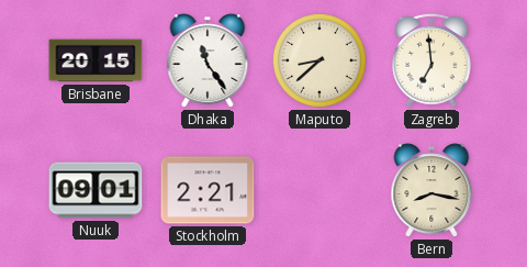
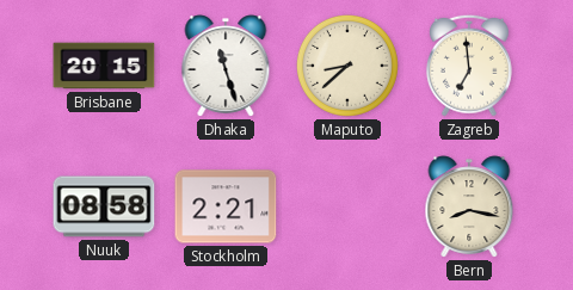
Dhaka: 11:24 -> 11:27 (226, 66)
Nuuk: 09:01 -> 08:58 (104, 206)
